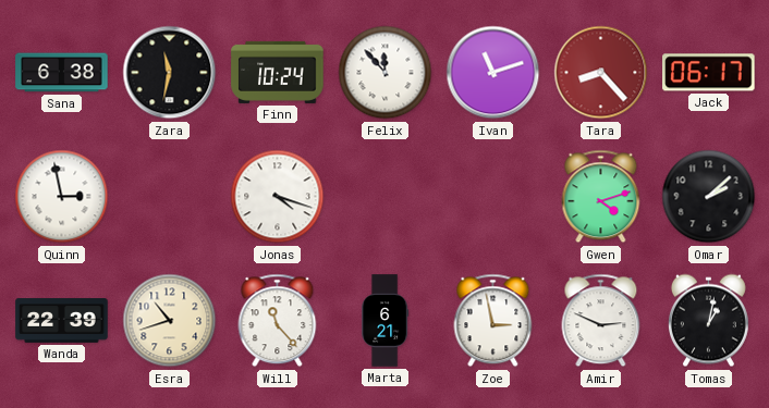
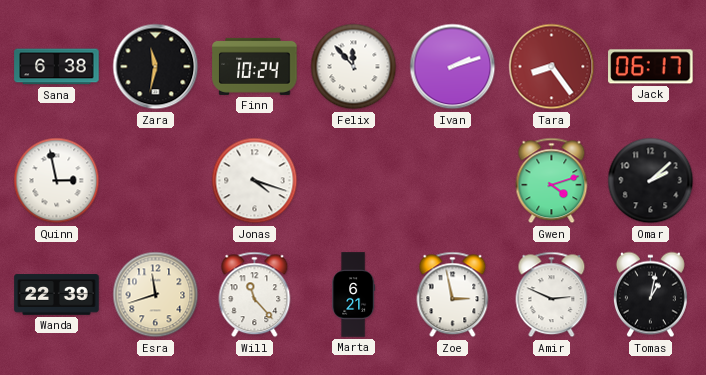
Ivan: 11:12 -> 2:12 (453, 67)
Tara: 8:23 -> 8:24 (552, 67)
Esra: 10:42 -> 11:42 (156, 295)
